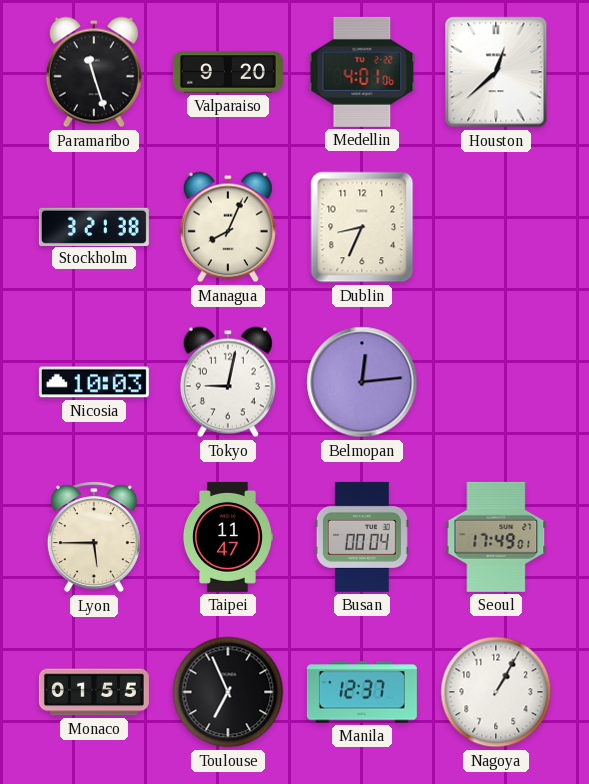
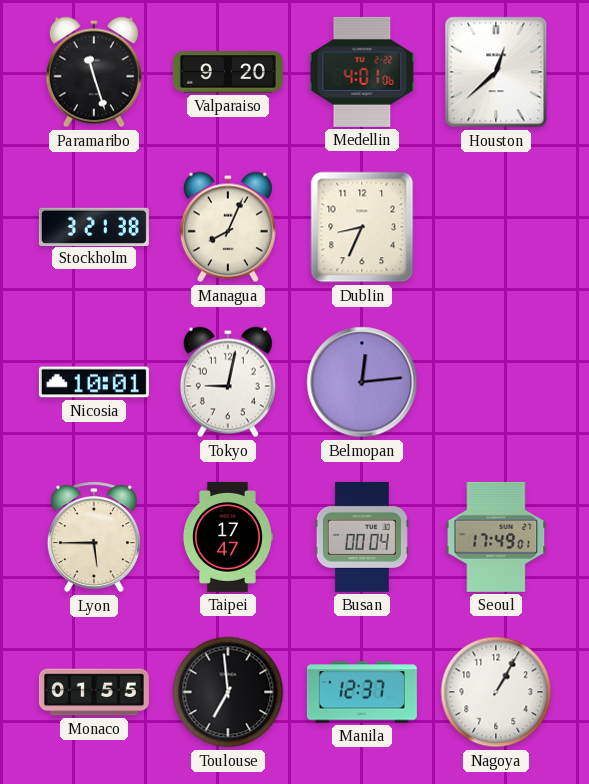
Nicosia: 10:03 -> 10:01 (94, 382)
Taipei: 11:47 -> 17:47 (227, 537)
Toulouse: 6:56 -> 6:59 (228, 692)
